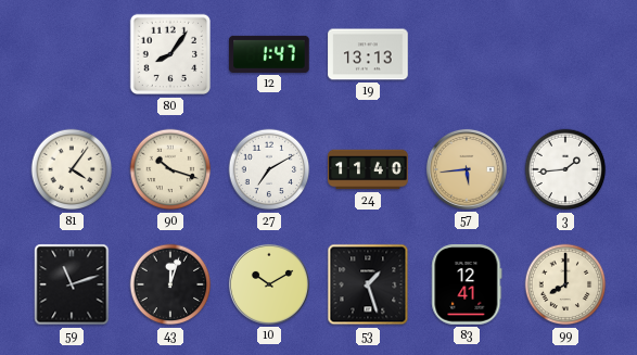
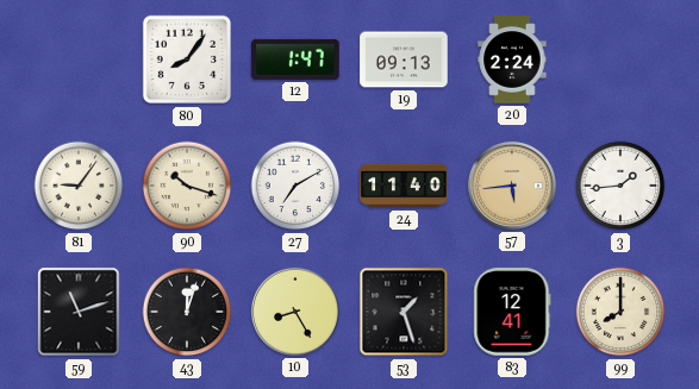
19: 13:13 -> 09:13 (404, 59)
20: none -> 2:24 (512, 59)
81: 4:06 -> 9:06 (79, 186)
10: 10:10 -> 8:25 (295, 312)
